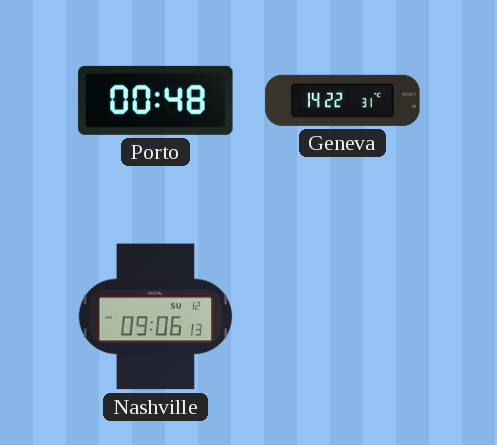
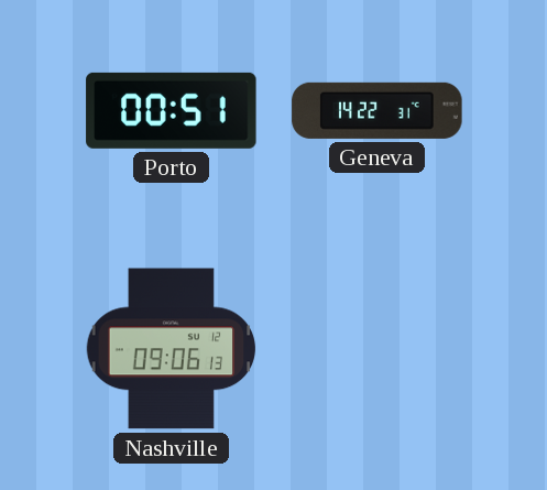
Porto: 00:48 -> 00:51 (172, 110)
